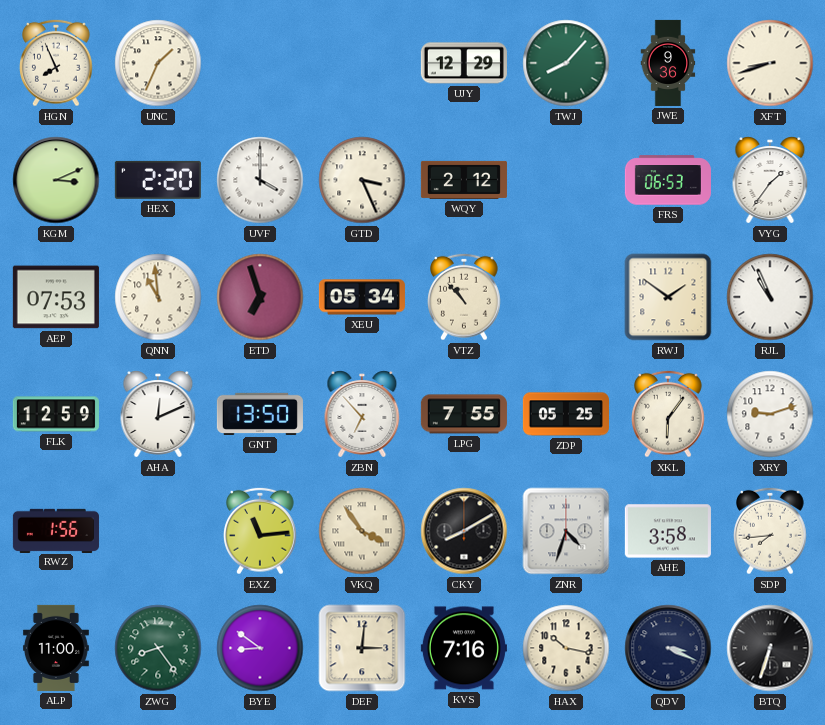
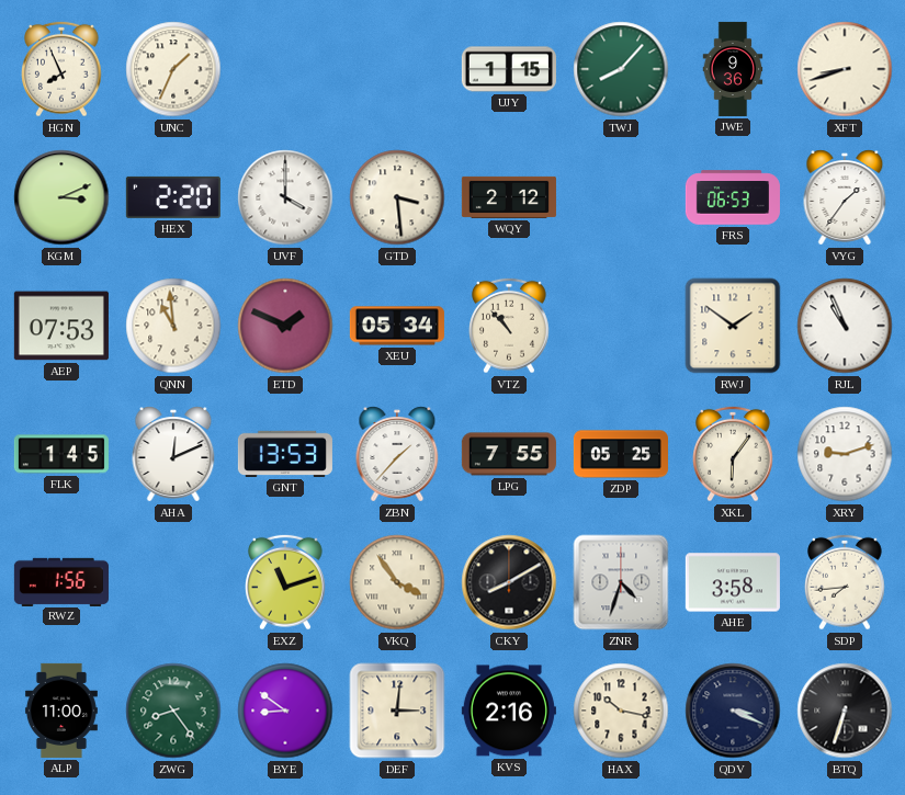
UJY: 12:29 -> 1:15 (509, 69)
GTD: 3:26 -> 3:29 (397, 197)
ETD: 6:57 -> 1:49 (285, 326)
FLK: 12:59 -> 1:45 (61, 454)
GNT: 13:50 -> 13:53 (285, 454)
ZBN: 6:53 -> 1:37 (397, 454)
EXZ: 11:14 -> 11:12 (285, 582)
KVS: 7:16 -> 2:16 (509, 711)
